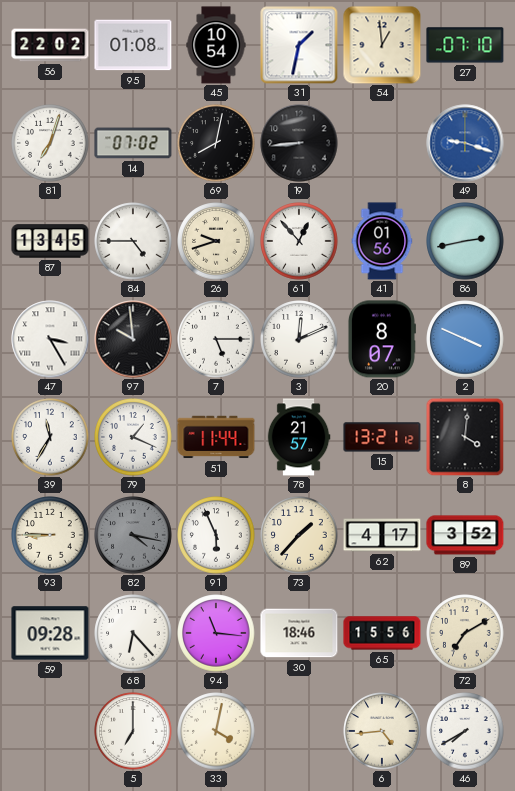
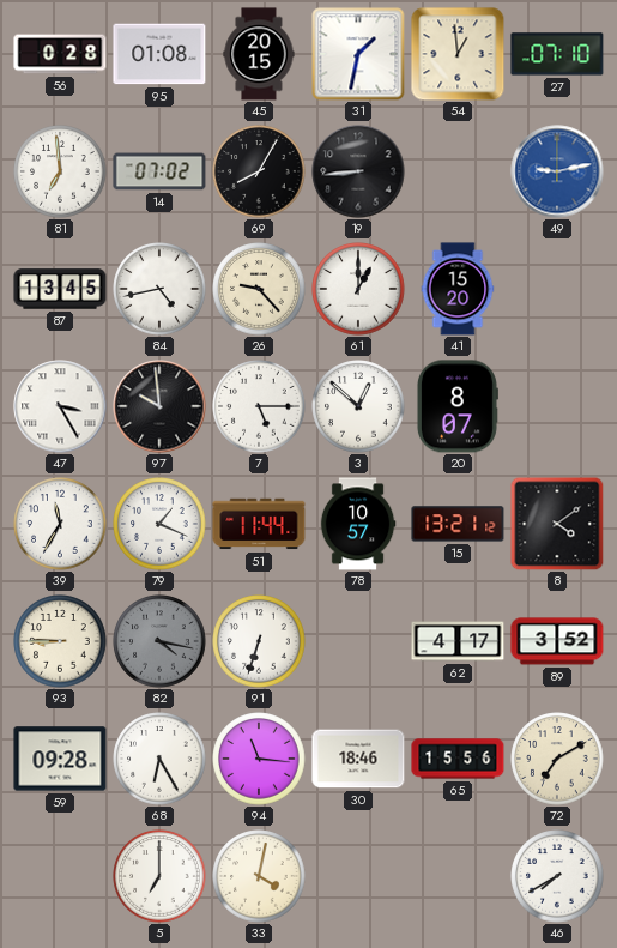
56: 22:02 -> 0:28 (60, 54)
45: 10:54 -> 20:15 (259, 54)
81: 7:03 -> 6:59 (60, 171)
69: 8:02 -> 8:05 (259, 171)
49: 9:18 -> 9:13 (557, 171)
84: 4:45 -> 4:43 (159, 289)
26: 9:42 -> 9:23 (259, 289)
61: 12:53 -> 1:00 (358, 289)
41: 01:56 -> 15:20 (458, 289)
86: 2:43 -> none (465, 241)
3: 12:11 -> 12:52 (358, 406)
2: 3:49 -> none (465, 339)
78: 21:57 -> 10:57 (358, 524)
8: 4:01 -> 4:09 (557, 524)
91: 5:56 -> 6:33 (259, 641)
73: 1:37 -> none (299, 535)
68: 6:23 -> 6:25 (159, 759)
6: 4:44 -> none (382, 731)
